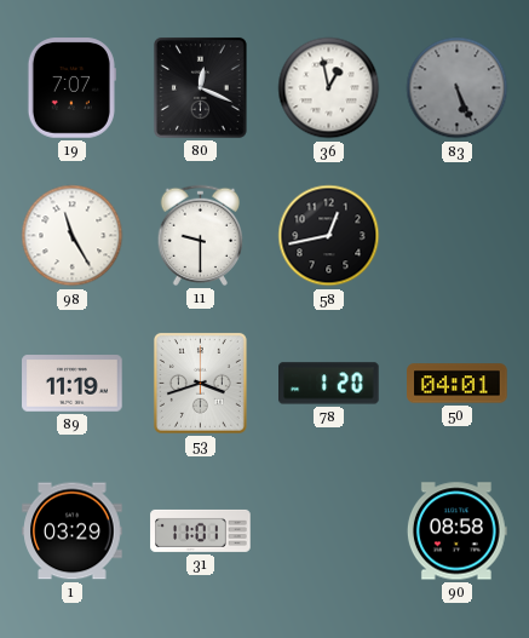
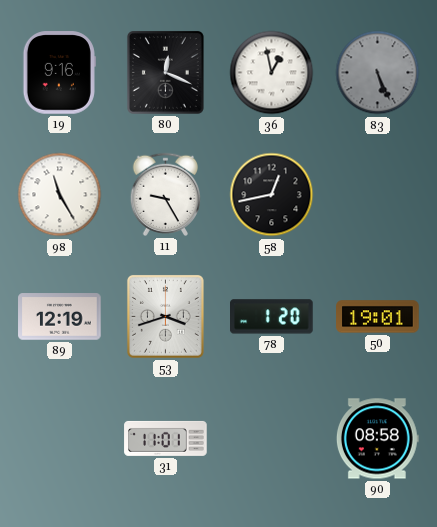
19: 7:07 -> 9:16 (59, 73)
11: 9:30 -> 9:25 (166, 194)
89: 11:19 -> 12:19 (60, 317)
50: 04:01 -> 19:01 (378, 317)
1: 03:29 -> none (73, 531)
